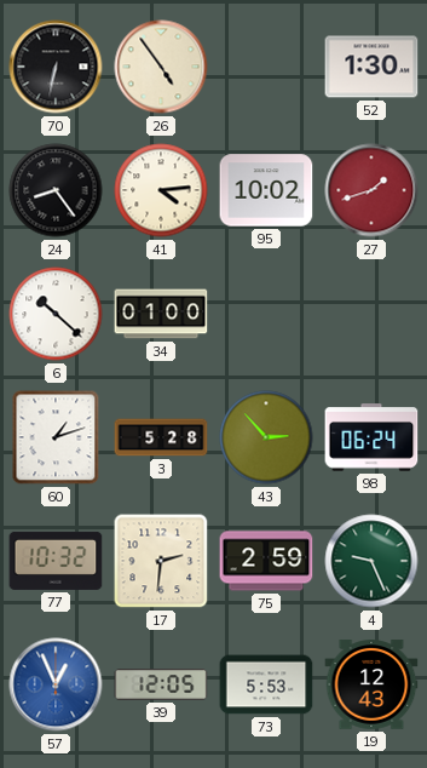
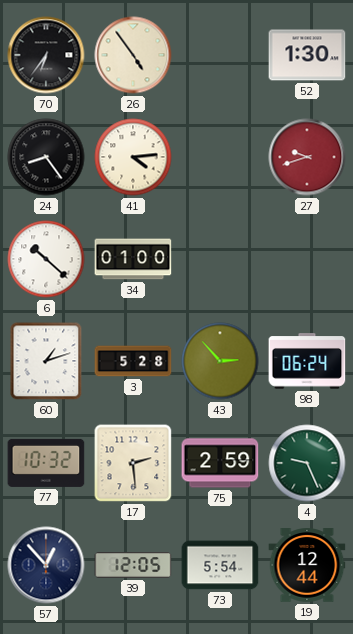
70: 6:32 -> 6:36 (46, 55)
95: 10:02 -> none (266, 190)
27: 1:42 -> 9:42 (307, 157)
17: 2:31 -> 2:29 (133, 463)
57: 12:56 -> 12:53 (46, 565)
57 dial: blue -> navy (46, 565)
73: 5:53 -> 5:54 (220, 565)
19: 12:43 -> 12:44 (307, 565)
